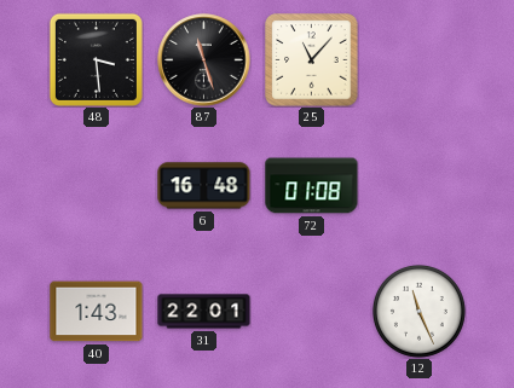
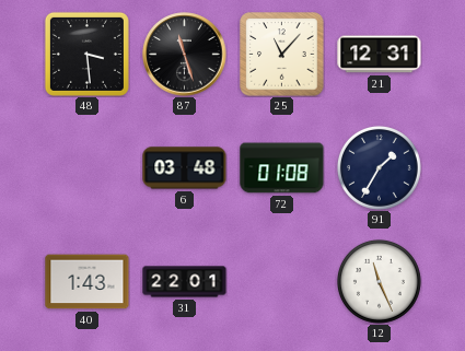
21: none -> 12:31 (380, 55)
6: 16:48 -> 03:48 (185, 168)
91: none -> 1:35 (379, 167)
